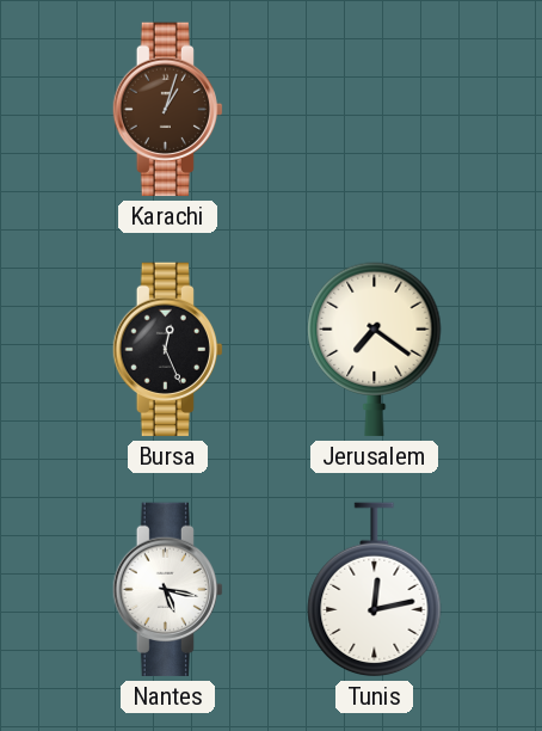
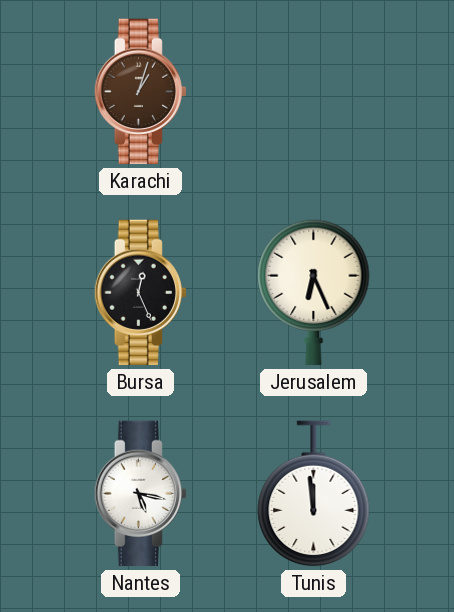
Jerusalem: 7:21 -> 6:26 (314, 293)
Tunis: 12:13 -> 11:59 (314, 494)
